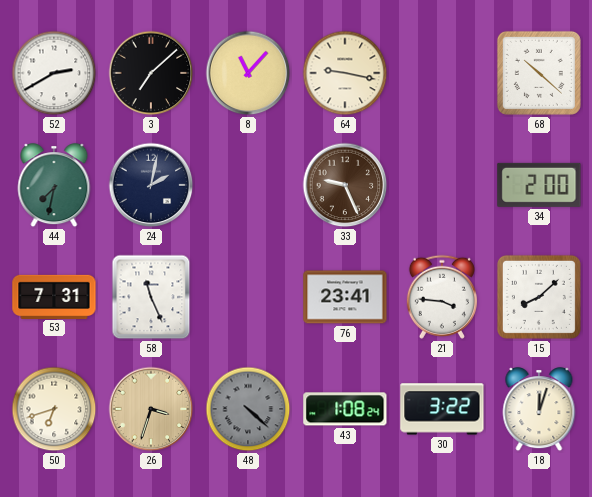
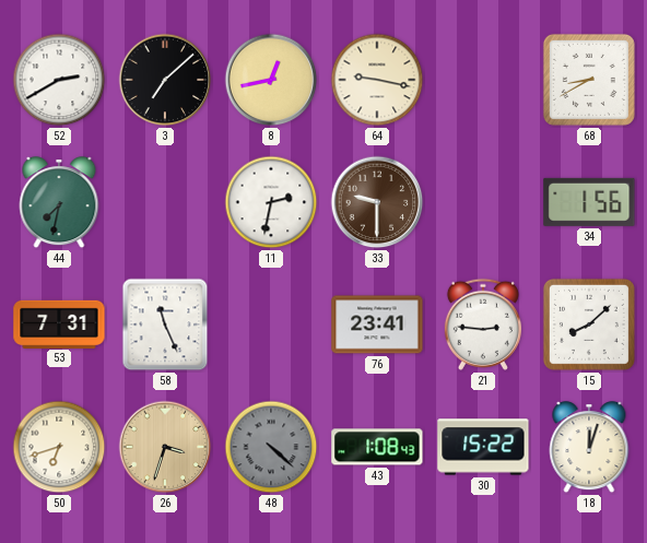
8: 11:07 -> 12:43 (271, 80)
68: 10:22 -> 8:40 (589, 80)
24: 2:02 -> none (151, 185)
11: none -> 2:32 (271, 202)
33: 9:26 -> 9:30 (377, 202)
34: 2:00 -> 1:56 (589, 202)
21: 3:46 -> 2:46 (483, 324)
43: 1:08:24 -> 1:08:43 (377, 447)
30: 3:22 -> 15:22 (483, 447)
